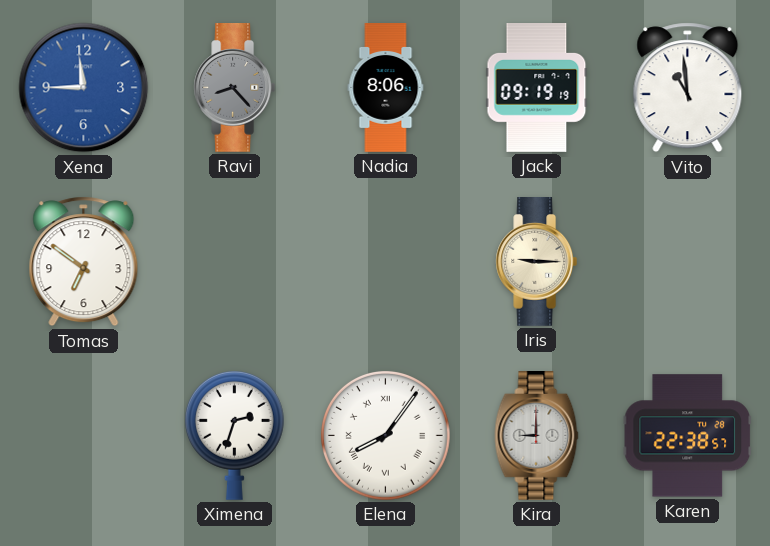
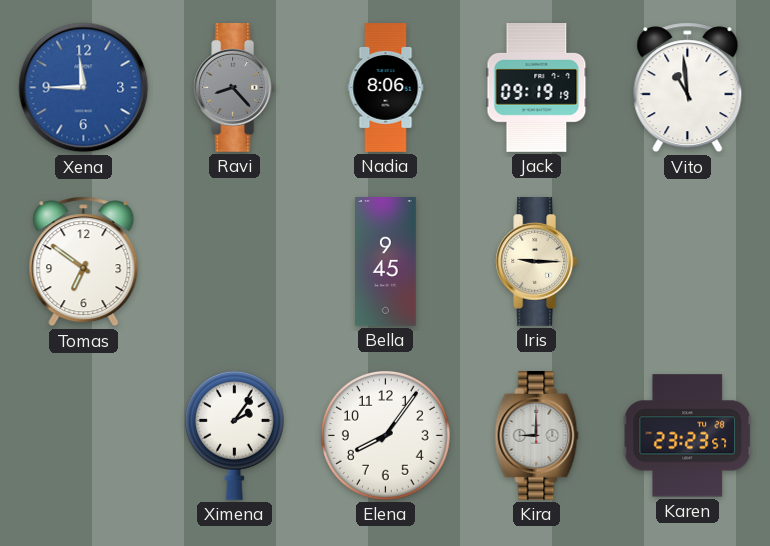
Bella: none -> 9:45 (386, 262)
Ximena: 2:33 -> 2:06 (234, 435)
Elena numerals: Roman -> Arabic (385, 435)
Karen: 22:38 -> 23:23 (688, 436)
